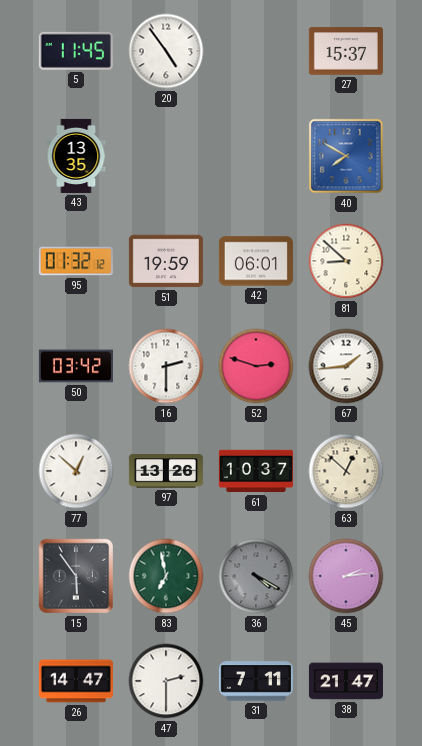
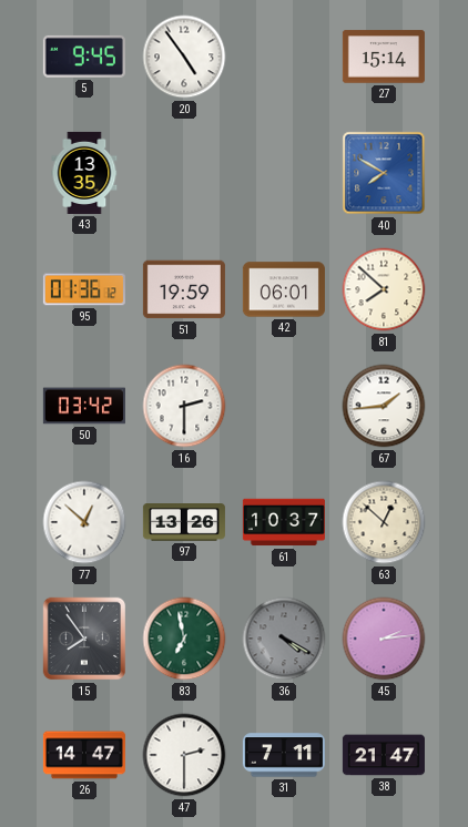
5: 11:45 -> 9:45 (84, 57)
27: 15:37 -> 15:14 (384, 57)
95: 01:32 -> 01:36 (84, 289)
81: 8:52 -> 7:52 (384, 289)
52: 2:48 -> none (256, 366)
15: 5:54 -> 7:54 (84, 639)
